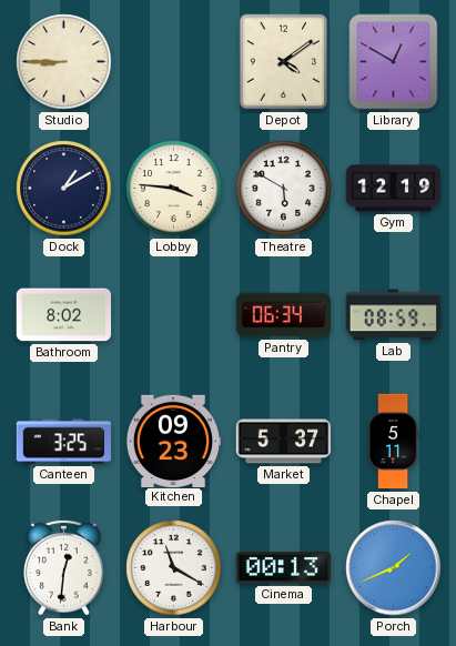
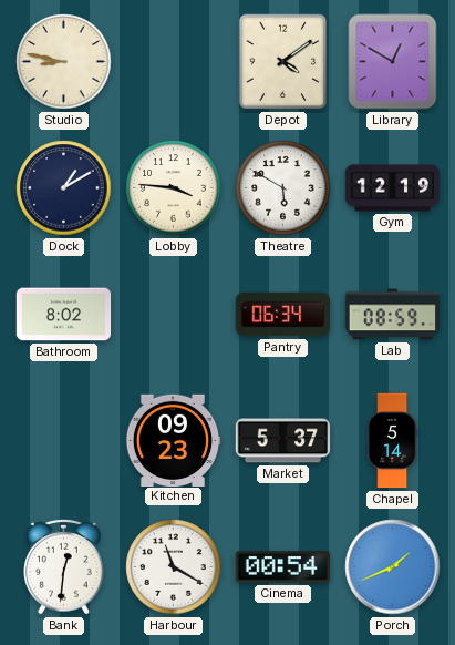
Studio: 8:45 -> 8:47 (64, 62)
Canteen: 3:25 -> none (64, 442)
Chapel: 5:11 -> 5:14 (392, 441)
Cinema: 00:13 -> 00:54 (283, 567)
